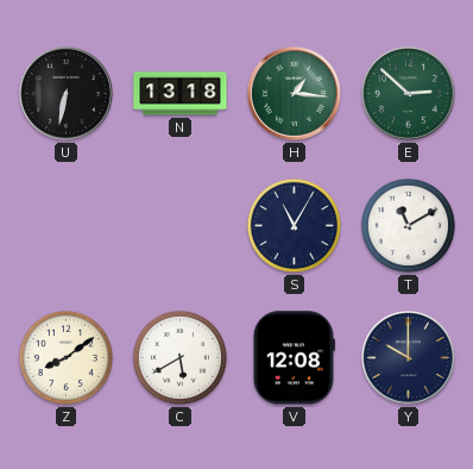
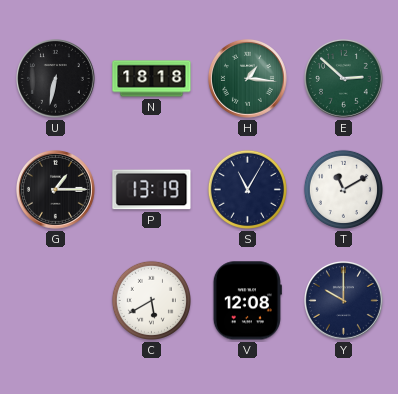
N: 13:18 -> 18:18 (152, 79)
G: none -> 1:15 (56, 190)
P: none -> 13:19 (152, 190)
Z: 8:09 -> none (65, 357)
